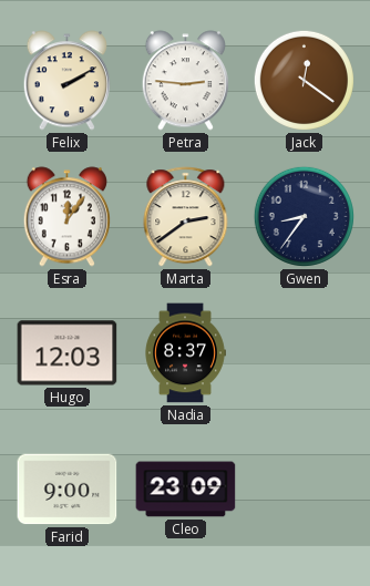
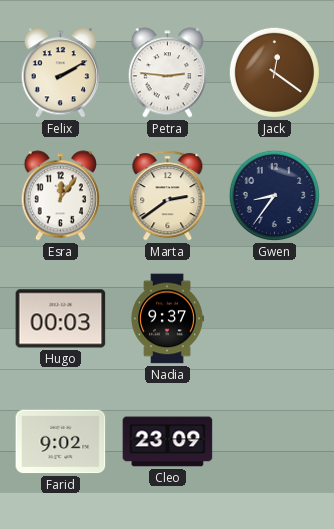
Hugo: 12:03 -> 00:03 (61, 319)
Nadia: 8:37 -> 9:37 (167, 319)
Farid: 9:00 -> 9:02 (61, 442)
